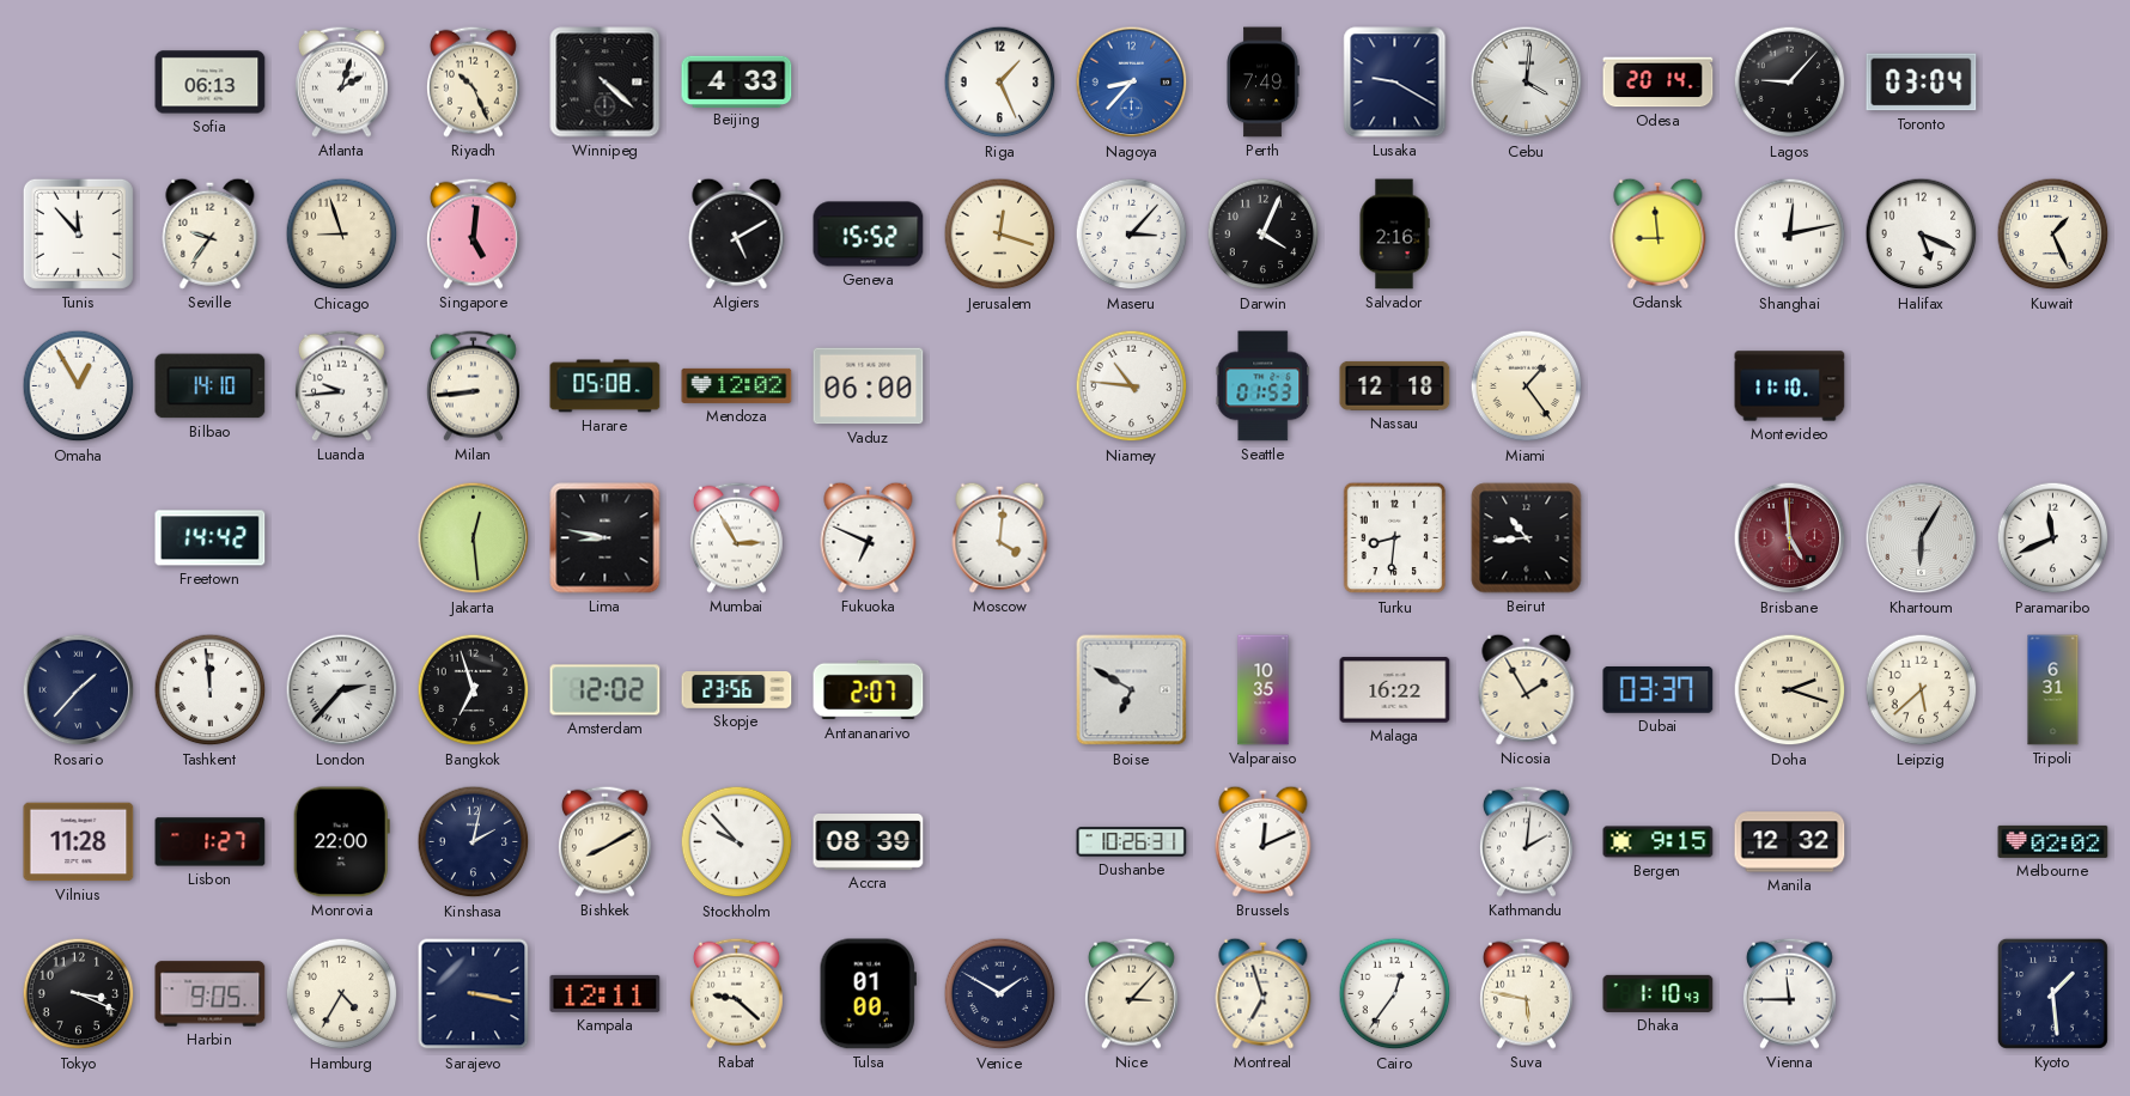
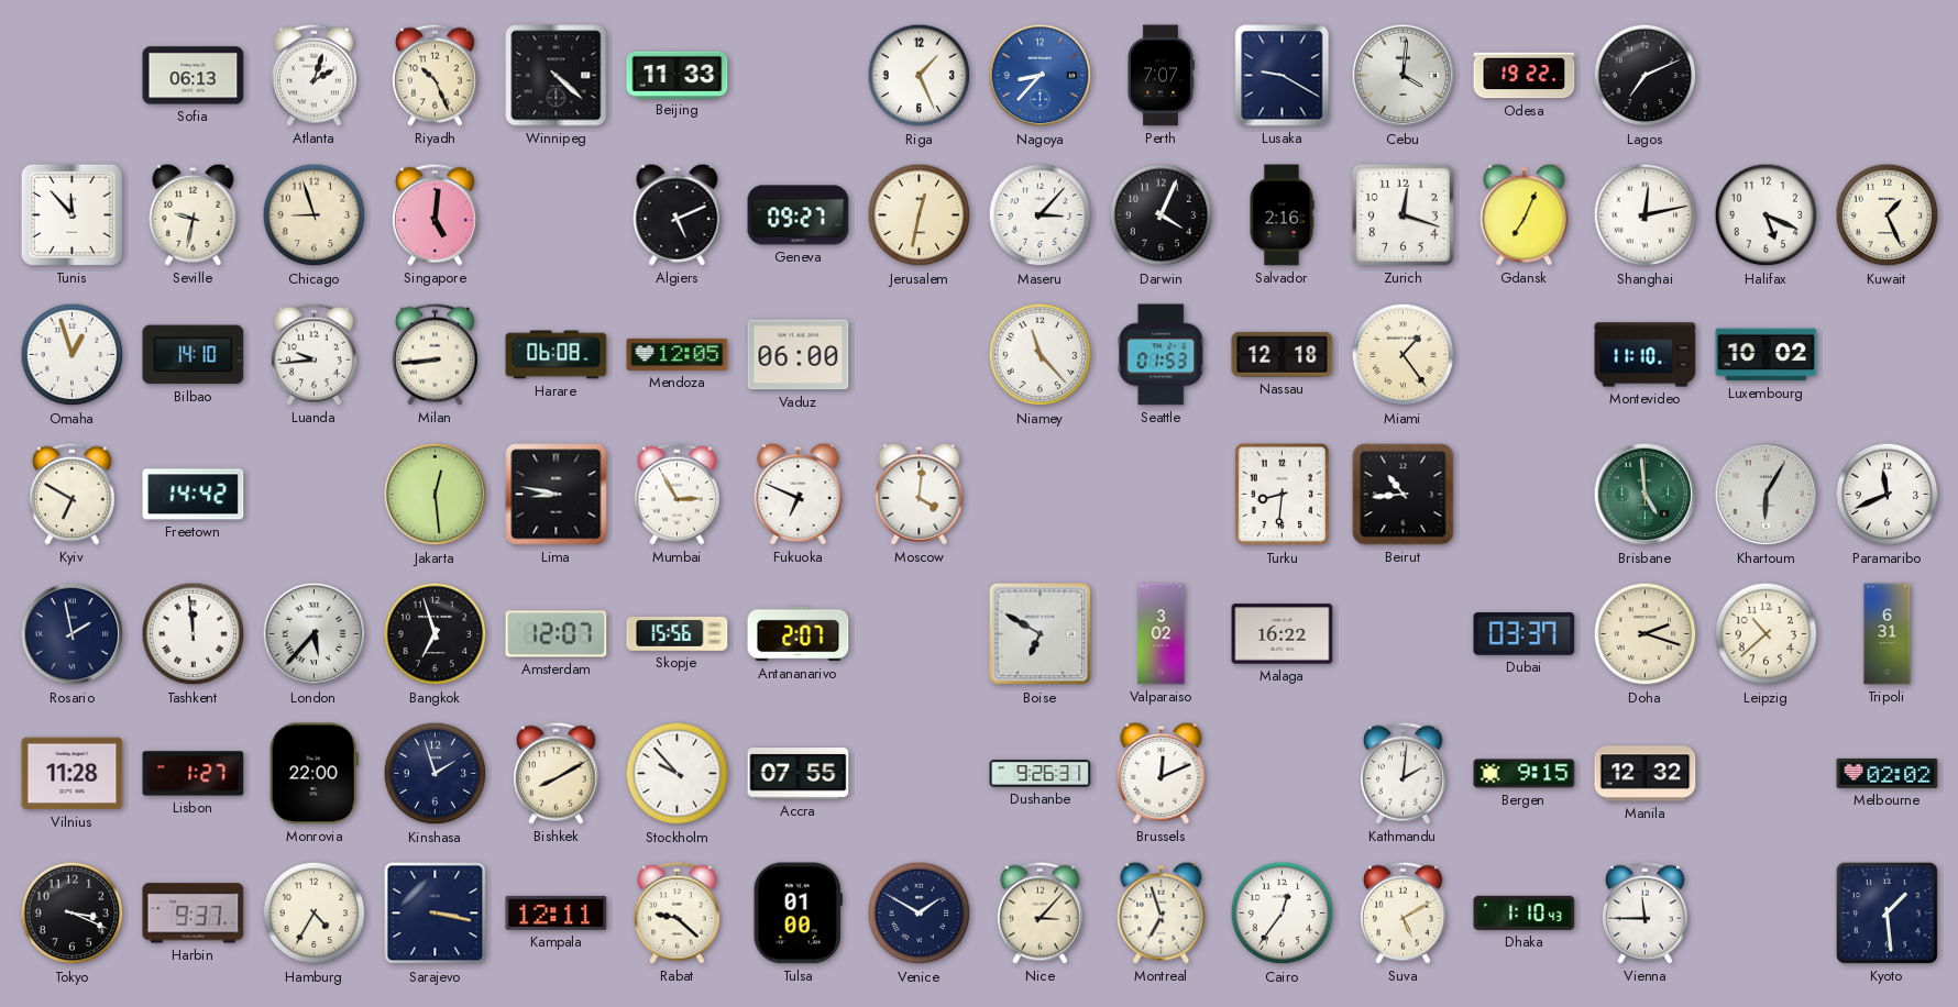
Beijing: 4:33 -> 11:33 (678, 75)
Perth: 7:49 -> 7:07 (1160, 76)
Odesa: 20:14 -> 19:22 (1525, 76)
Lagos: 9:07 -> 7:11 (1646, 76)
Toronto: 03:04 -> none (1922, 83)
Seville: 9:36 -> 9:32 (194, 214)
Algiers: 5:10 -> 5:11 (678, 214)
Geneva: 15:52 -> 09:27 (799, 215)
Jerusalem: 12:18 -> 12:32 (920, 215)
Zurich: none -> 12:18 (1402, 214)
Gdansk: 8:59 -> 7:04 (1525, 214)
Omaha: 12:55 -> 12:57 (73, 355)
Harare: 05:08 -> 06:08 (557, 355)
Mendoza: 12:02 -> 12:05 (678, 354)
Niamey: 10:46 -> 11:23 (1041, 355)
Luxembourg: none -> 10:02 (1767, 355)
Kyiv: none -> 6:50 (71, 494)
Brisbane dial: burgundy -> green (1646, 495)
Rosario: 1:37 -> 1:58 (73, 634)
London: 2:37 -> 5:37 (315, 634)
Amsterdam: 12:02 -> 12:07 (557, 634)
Skopje: 23:56 -> 15:56 (678, 634)
Valparaiso: 10:35 -> 3:02 (1162, 634)
Nicosia: 1:55 -> none (1527, 689)
Leipzig: 5:38 -> 10:38 (1767, 634)
Kinshasa: 2:02 -> 1:57 (436, 774)
Accra: 08:39 -> 07:55 (799, 774)
Dushanbe: 10:26 -> 9:26 (1041, 774)
Harbin: 9:05 -> 9:37 (194, 914)
Suva: 5:47 -> 5:10 (1402, 912)
